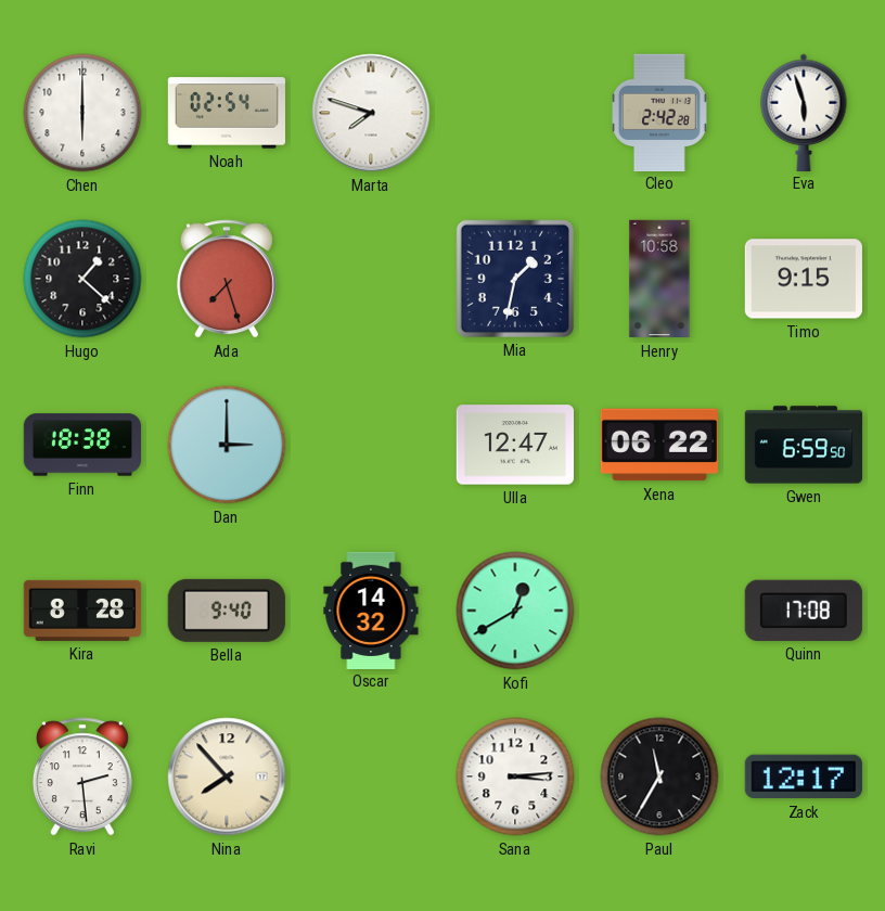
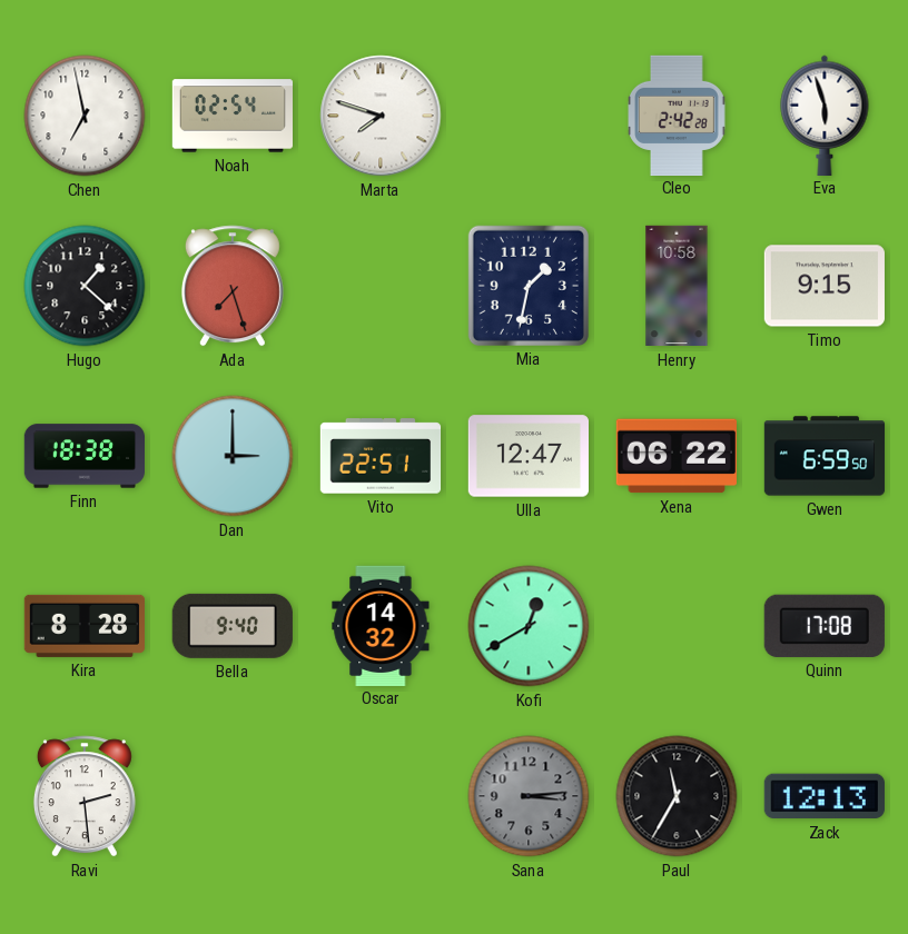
Chen: 6:00 -> 6:58 (85, 116)
Vito: none -> 22:51 (381, 456)
Nina: 7:53 -> none (227, 777)
Sana dial: white -> grey (529, 796)
Zack: 12:17 -> 12:13 (825, 796)
